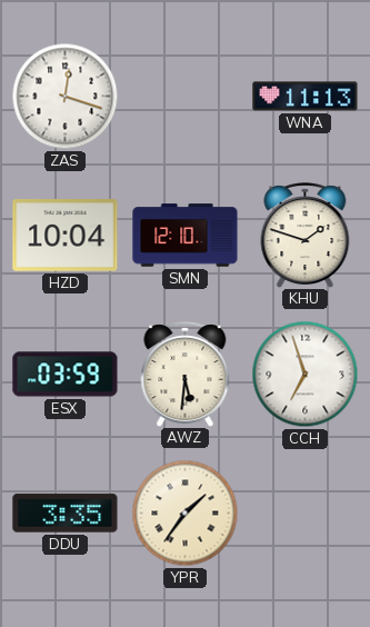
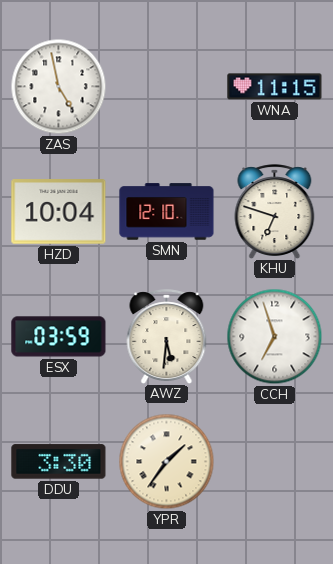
ZAS: 12:18 -> 4:58 (59, 87)
WNA: 11:13 -> 11:15 (275, 87)
KHU: 1:48 -> 6:48 (275, 211)
DDU: 3:35 -> 3:30 (59, 462)
